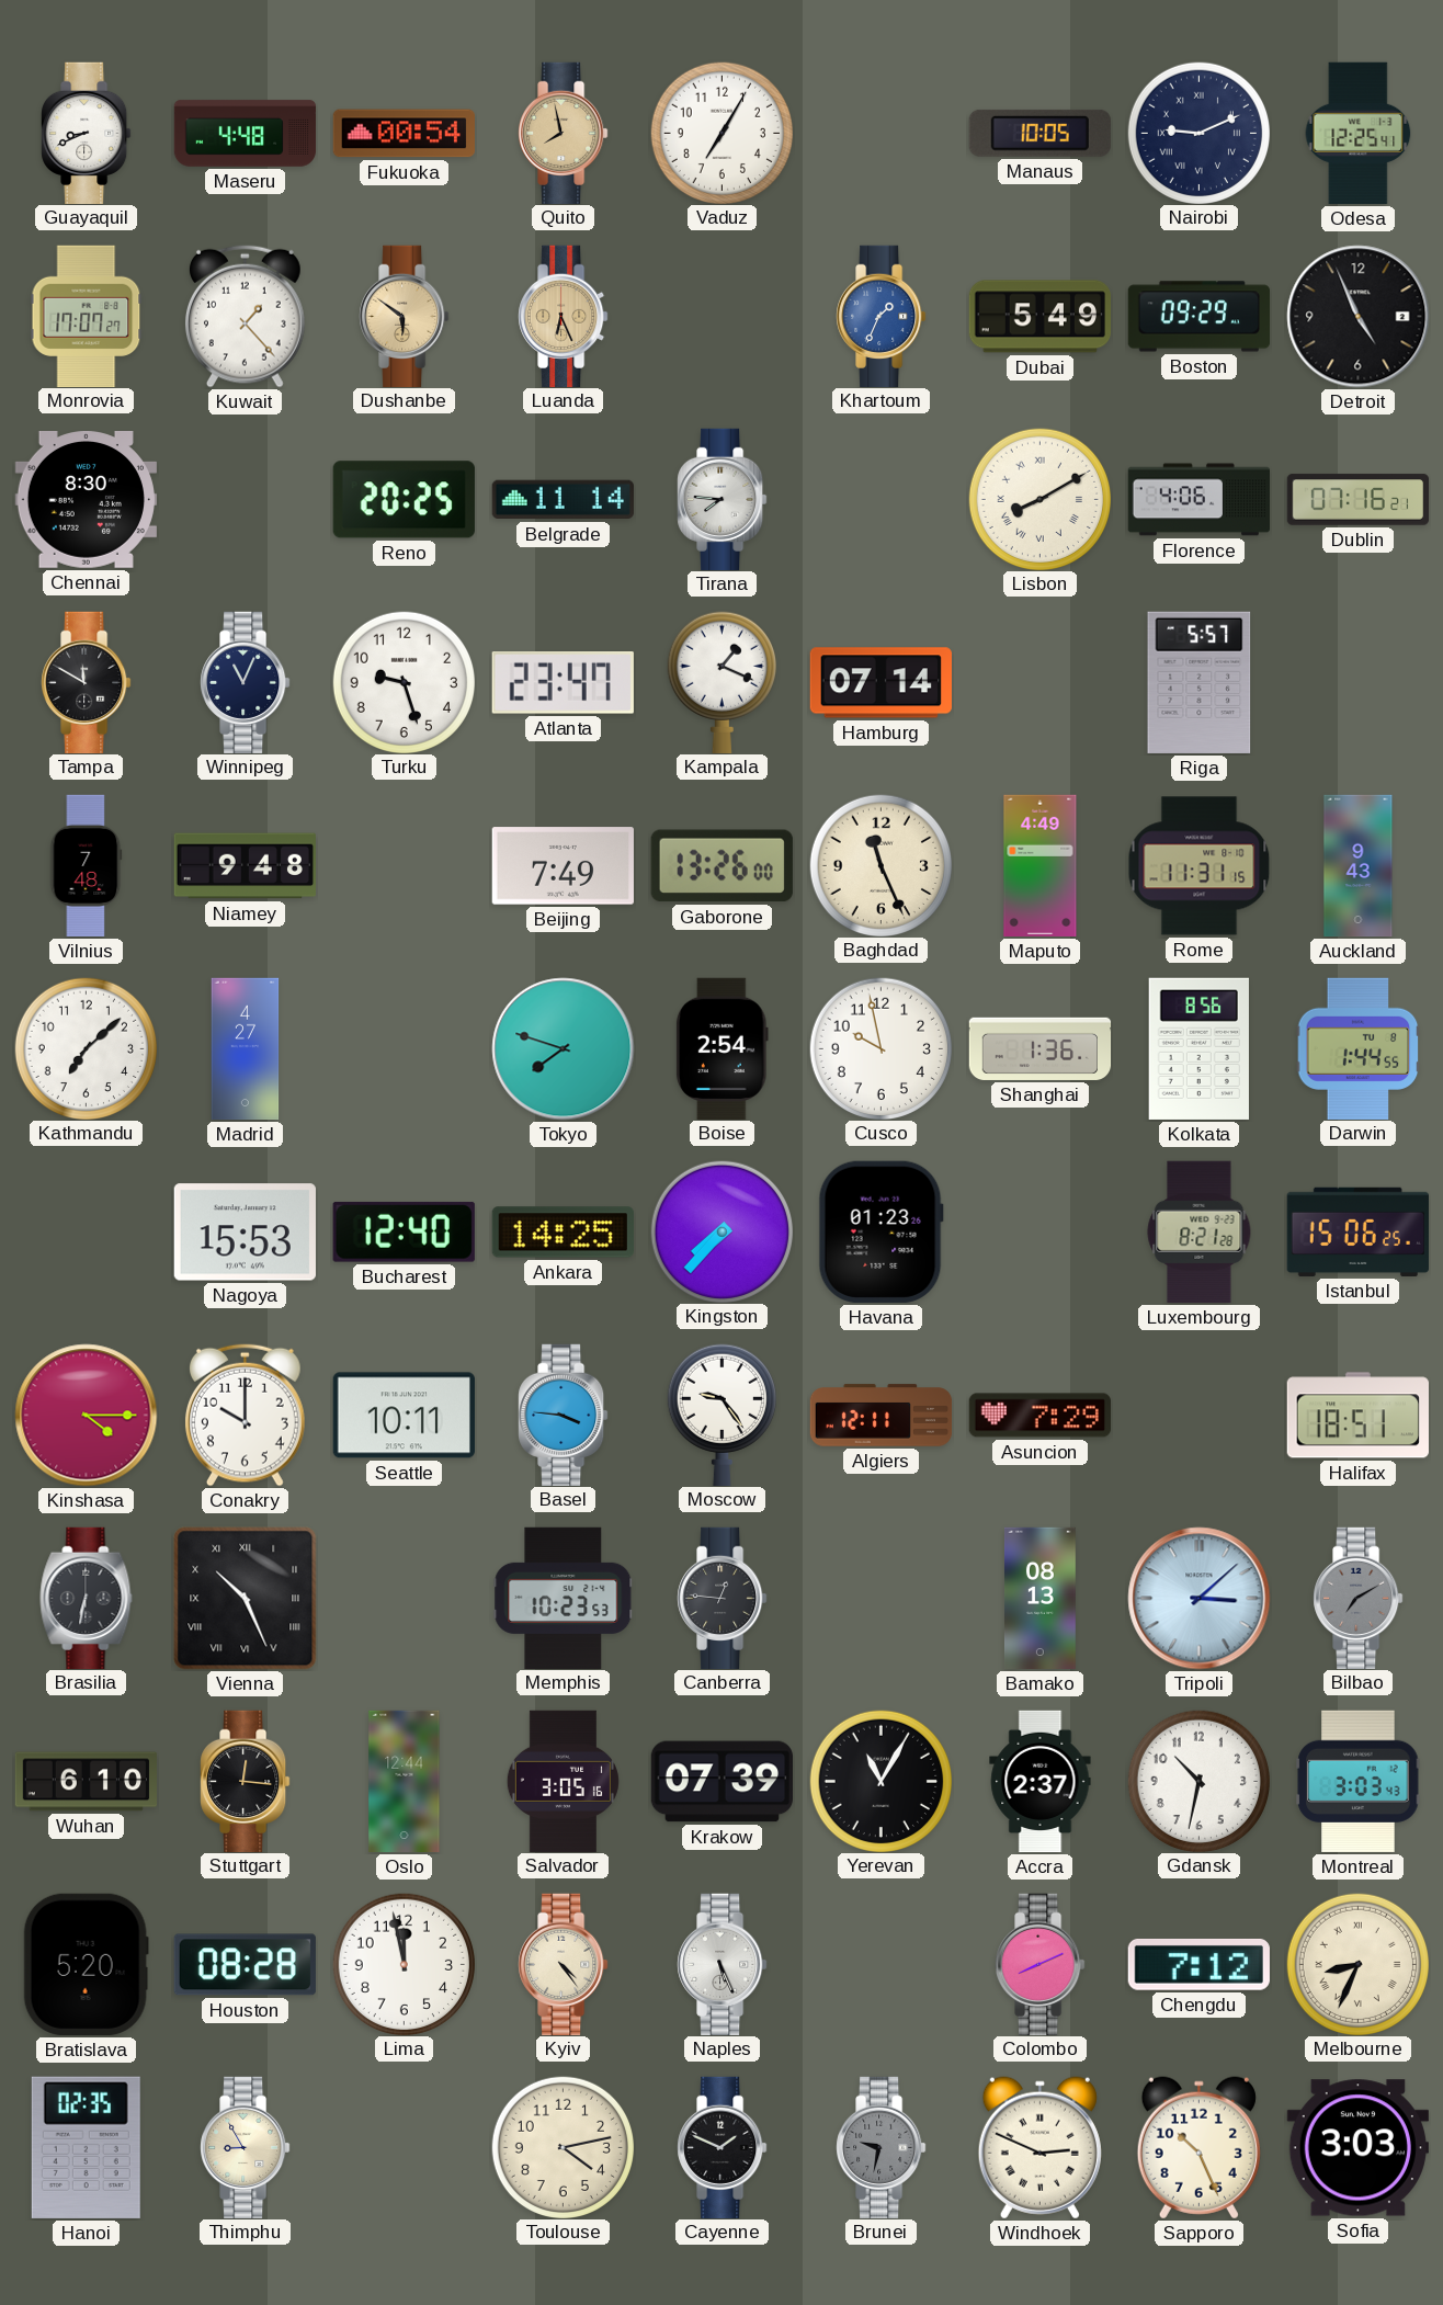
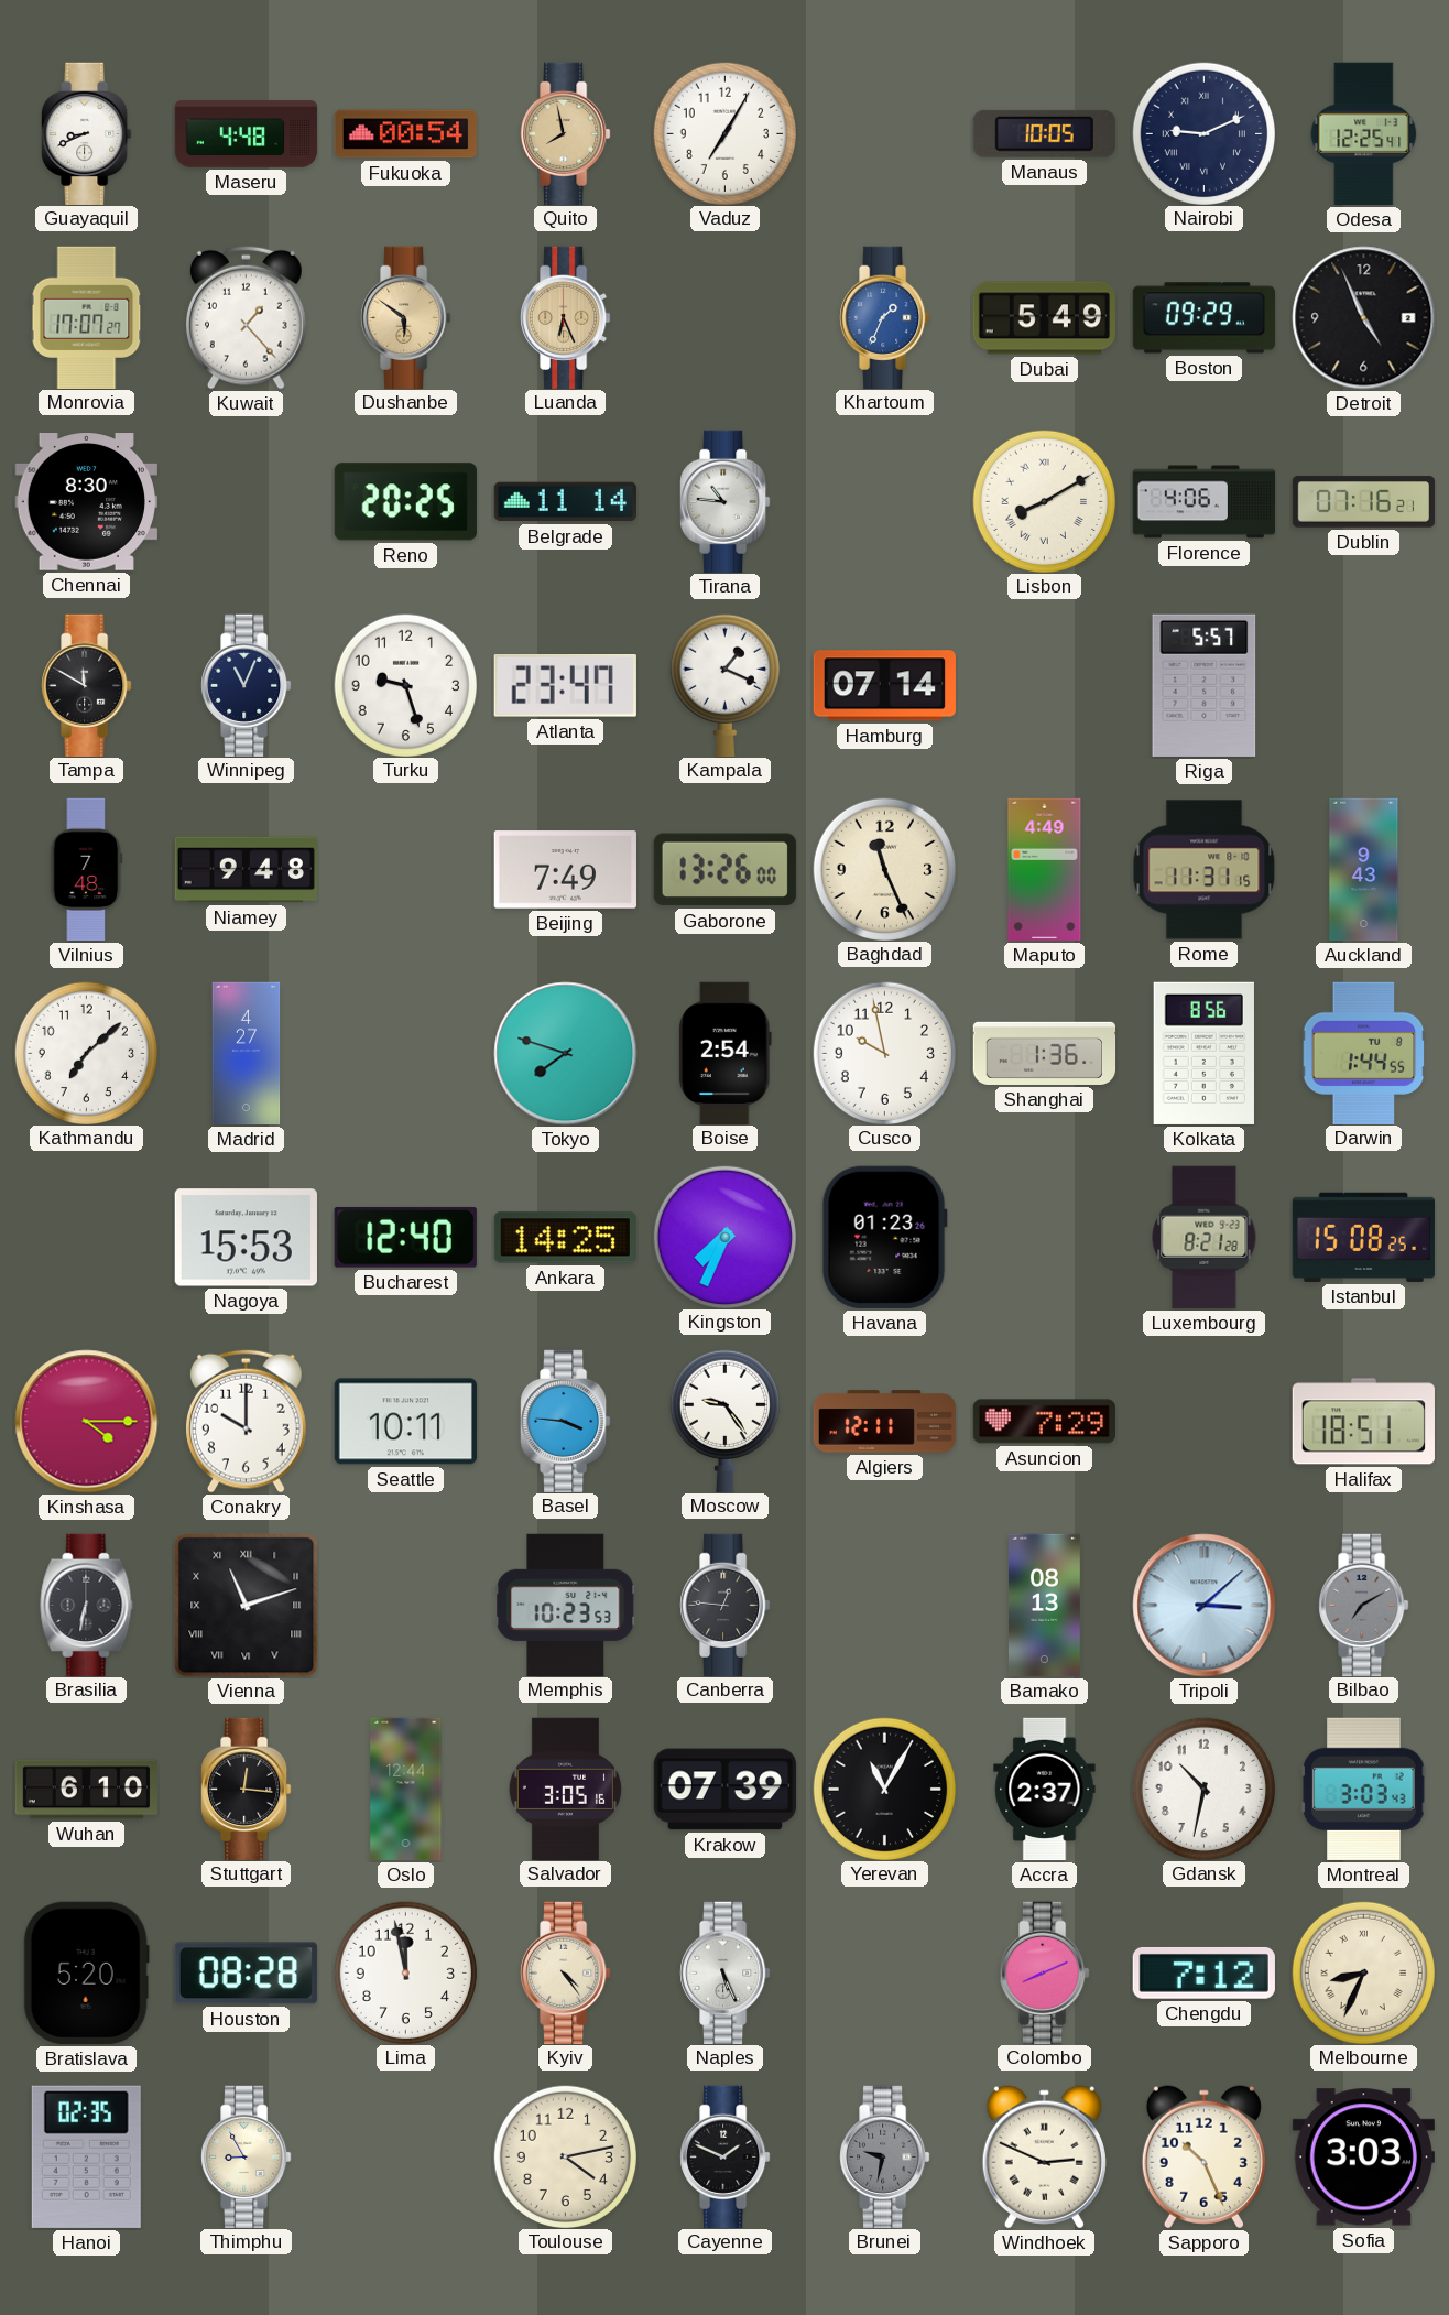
Tirana: 7:46 -> 10:46 (726, 501)
Kingston: 7:37 -> 7:34 (724, 1237)
Istanbul: 15:06 -> 15:08 (1363, 1237)
Vienna: 10:26 -> 11:12 (247, 1606)
